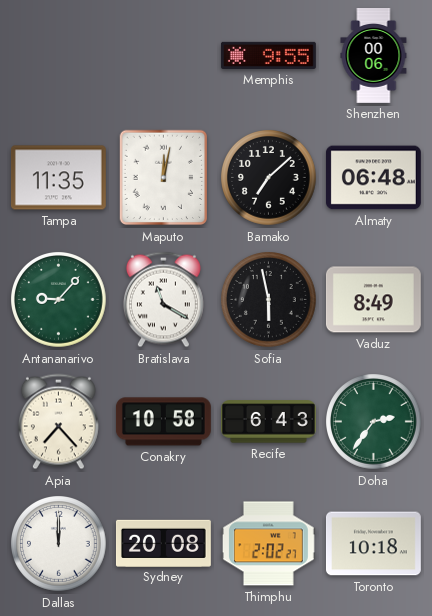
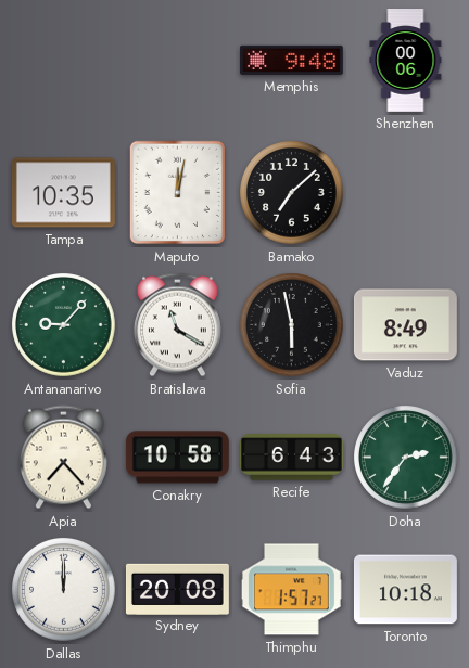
Memphis: 9:55 -> 9:48 (291, 60)
Tampa: 11:35 -> 10:35 (63, 193)
Almaty: 06:48 -> none (373, 178)
Thimphu: 2:02 -> 1:57 (291, 590)
